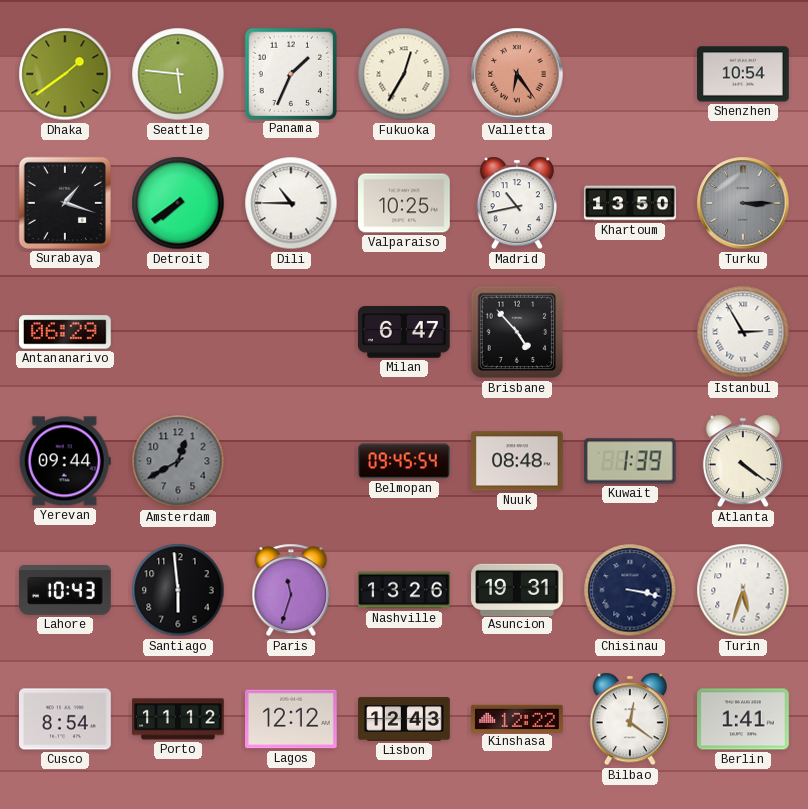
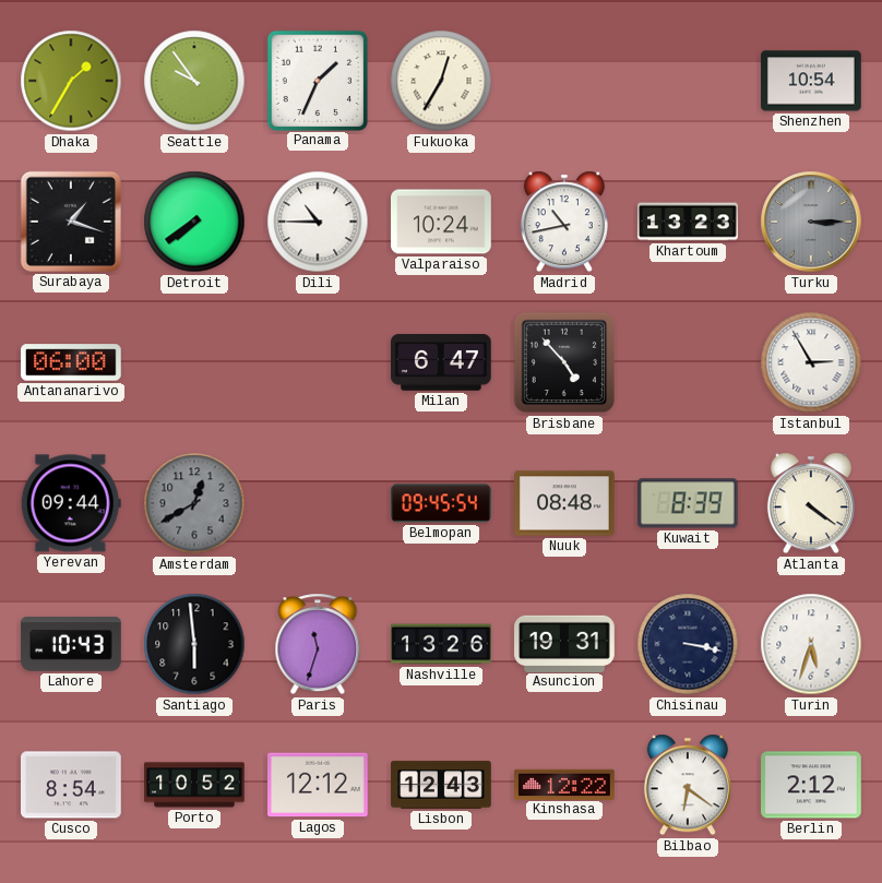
Dhaka: 1:39 -> 1:35 (71, 81)
Seattle: 5:46 -> 9:54 (194, 81)
Valletta: 6:24 -> none (517, 74)
Valparaiso: 10:25 -> 10:24 (441, 222)
Khartoum: 13:50 -> 13:23 (688, 222)
Antananarivo: 06:29 -> 06:00 (72, 362)
Kuwait: 1:39 -> 8:39 (688, 503)
Porto: 11:12 -> 10:52 (194, 785)
Bilbao: 12:21 -> 6:21 (688, 785)
Berlin: 1:41 -> 2:12 (812, 785)
